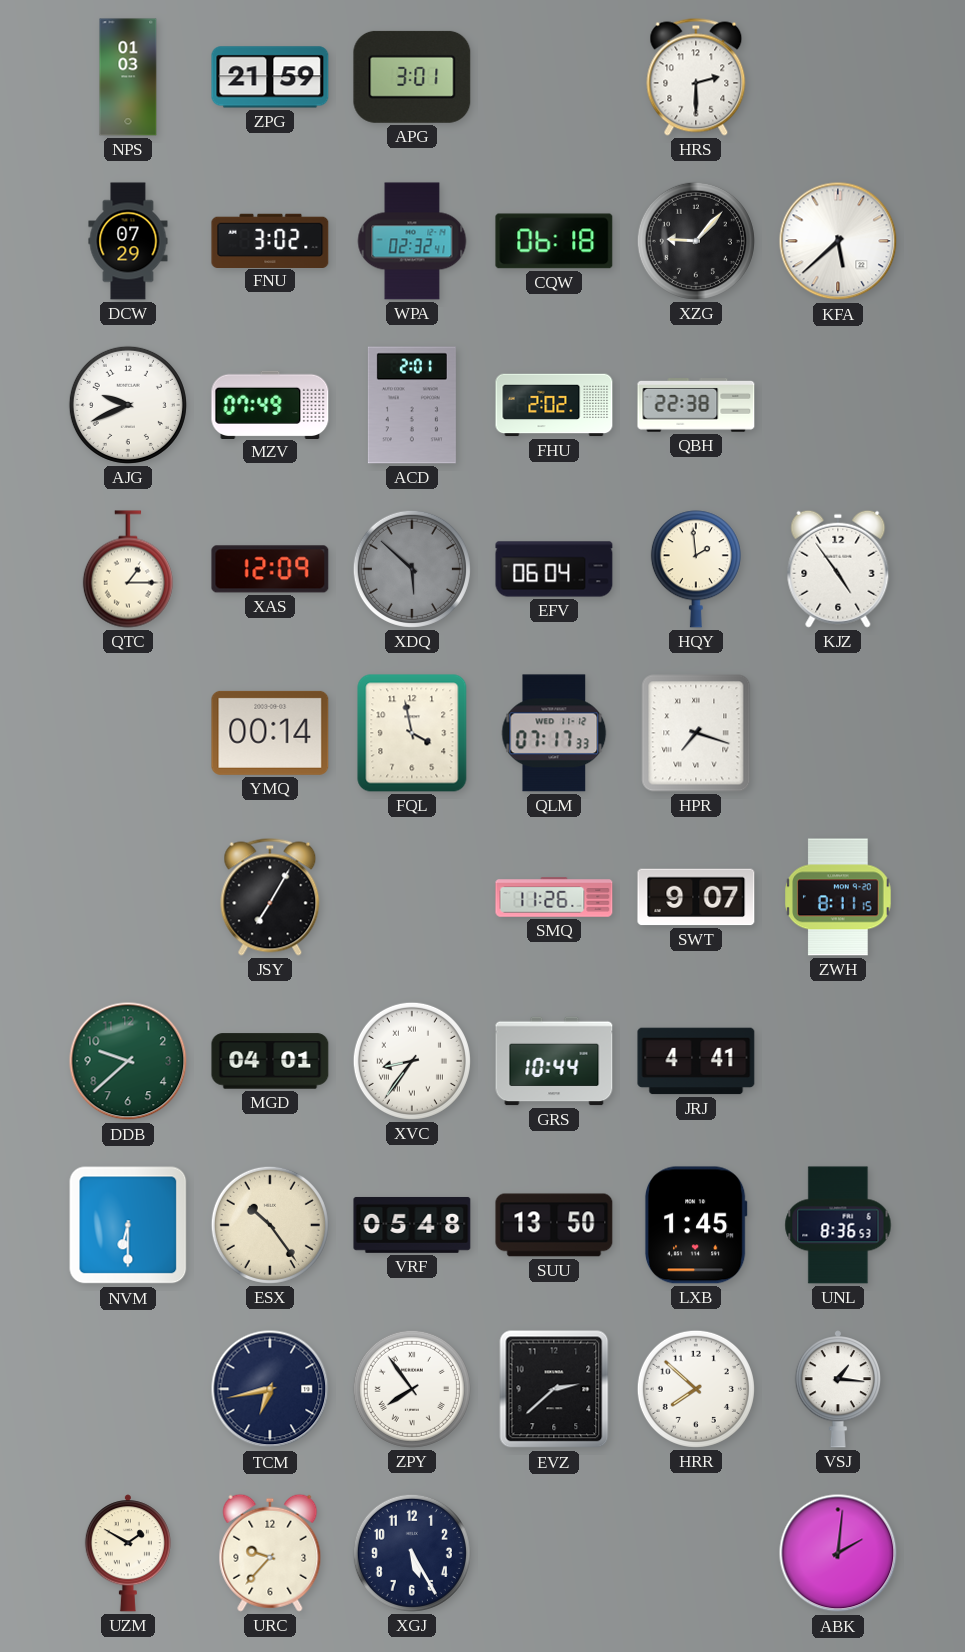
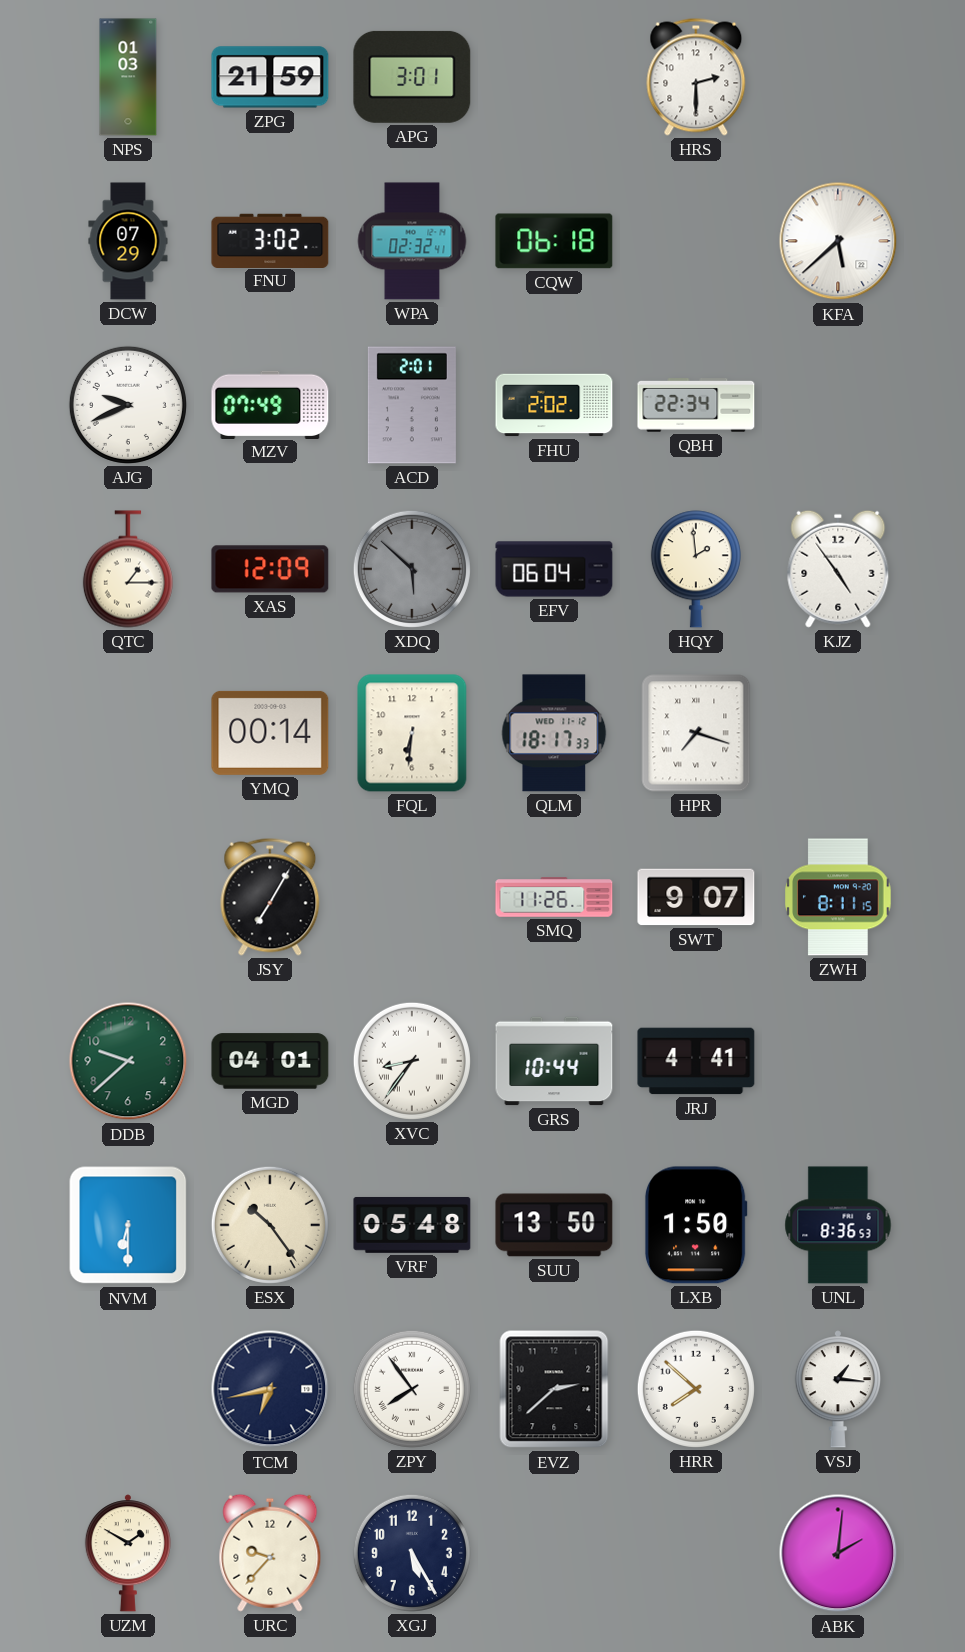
XZG: 9:07 -> none (696, 241)
QBH: 22:38 -> 22:34 (696, 406)
FQL: 3:58 -> 6:31 (412, 733)
QLM: 07:17 -> 18:17 (554, 733)
LXB: 1:45 -> 1:50 (696, 1225)
